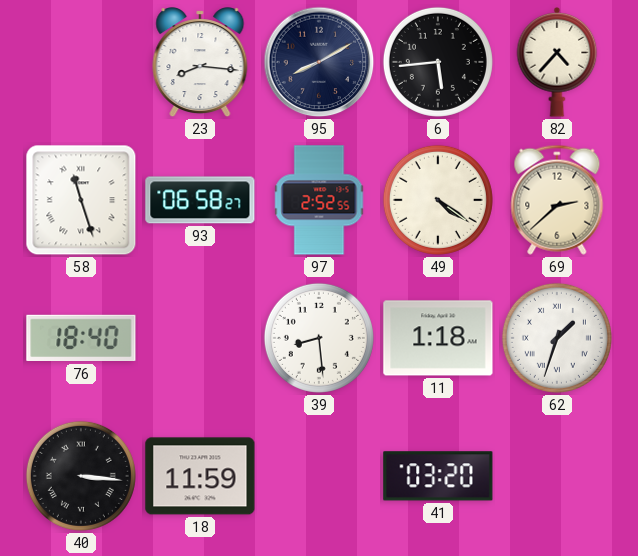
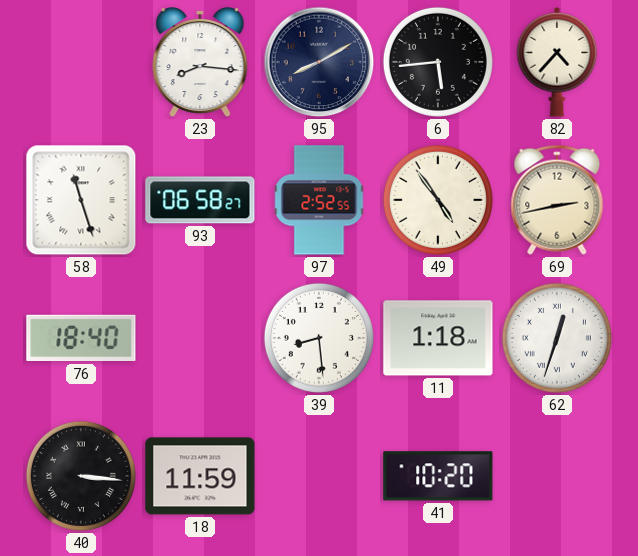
49: 4:21 -> 4:54 (438, 200)
69: 2:38 -> 2:43 (557, 200)
62: 1:33 -> 12:33 (557, 338)
41: 03:20 -> 10:20 (438, 476)
